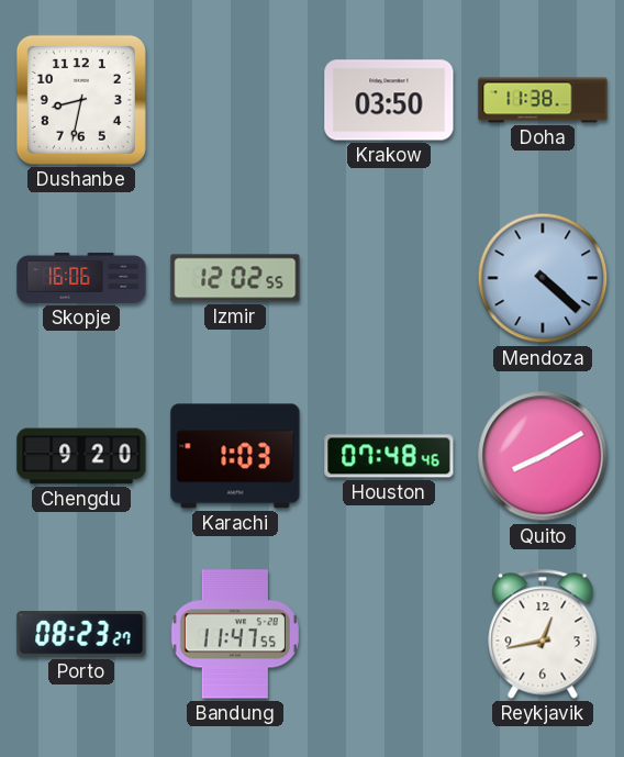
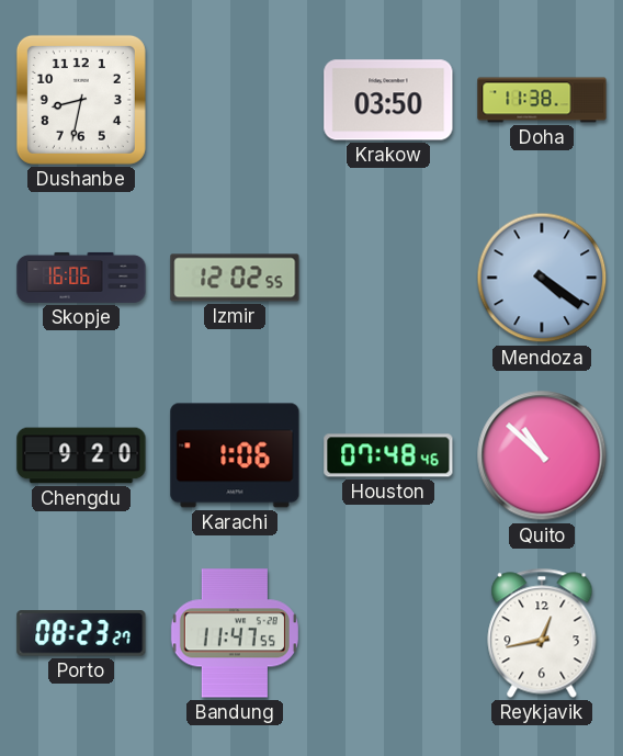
Mendoza: 4:22 -> 4:21 (542, 278)
Karachi: 1:03 -> 1:06 (235, 455)
Quito: 8:10 -> 10:52 (542, 455)
